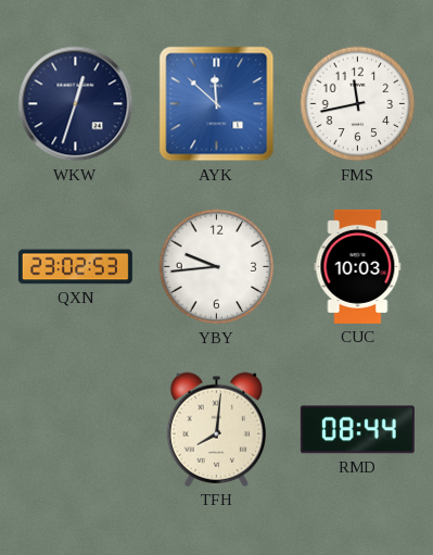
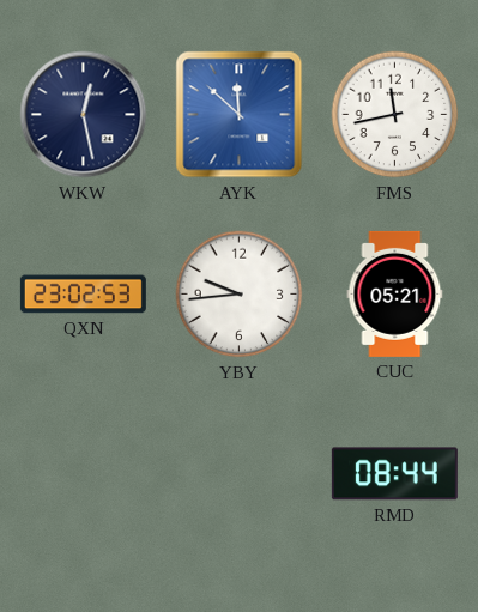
WKW: 12:33 -> 12:28 (84, 115)
CUC: 10:03 -> 05:21 (395, 293)
TFH: 8:01 -> none (216, 429)
